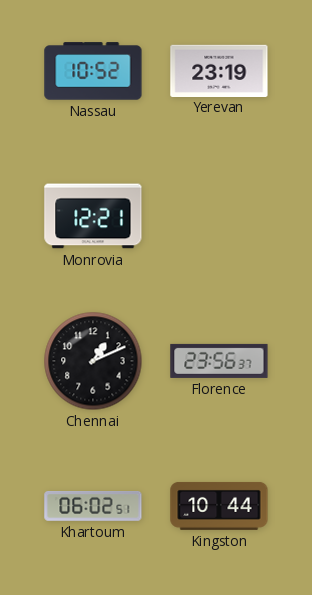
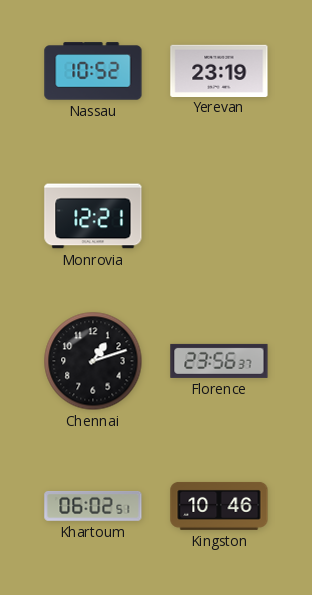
Chennai: 1:11 -> 1:12 (93, 361)
Kingston: 10:44 -> 10:46 (219, 506)
